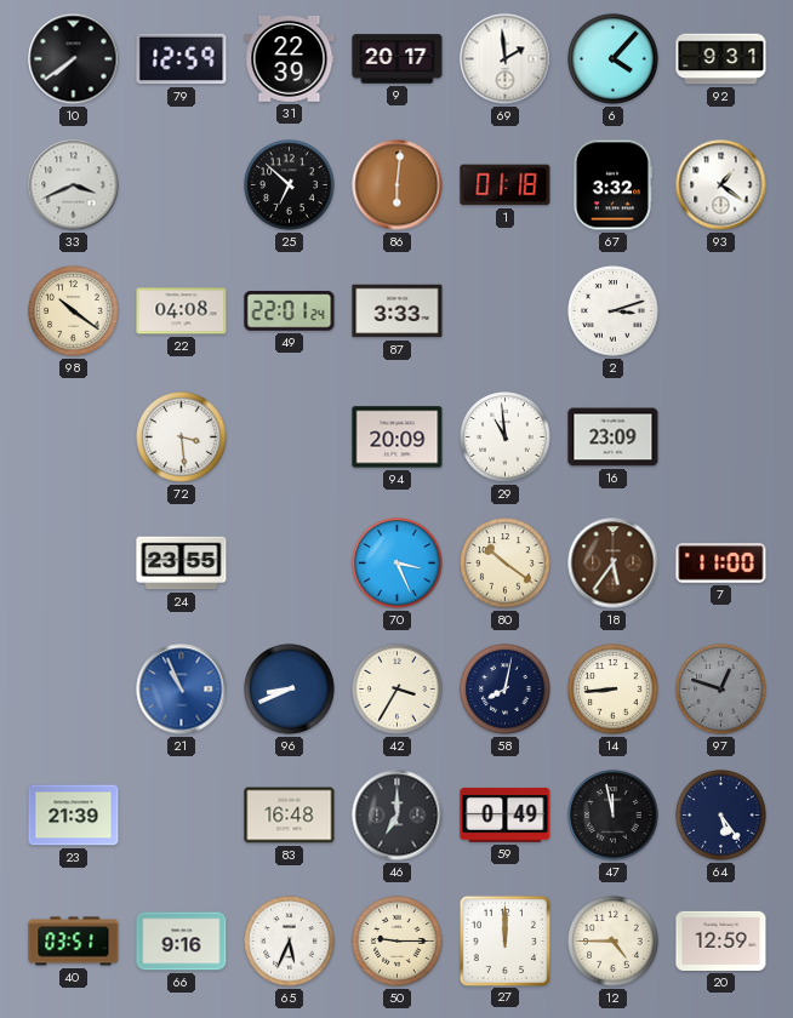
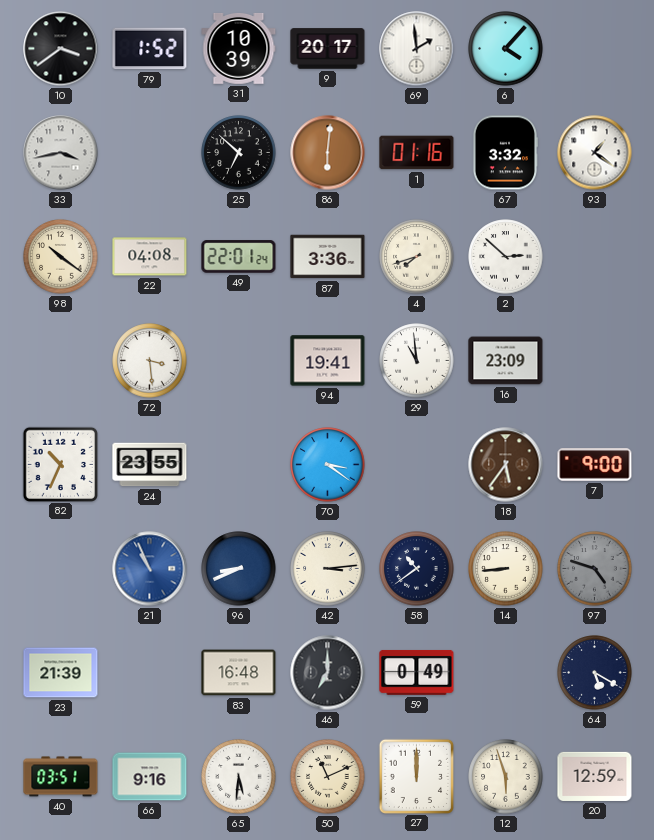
10: 7:39 -> 3:39 (61, 49)
79: 12:59 -> 1:52 (150, 49)
31: 22:39 -> 10:39 (239, 48)
92: 9:31 -> none (721, 59)
33: 3:41 -> 3:43 (61, 153)
1: 01:18 -> 01:16 (417, 153)
87: 3:33 -> 3:36 (328, 257)
4: none -> 7:42 (417, 257)
2: 3:12 -> 2:52 (506, 257)
94: 20:09 -> 19:41 (328, 361)
82: none -> 10:34 (60, 464)
70: 3:26 -> 3:21 (328, 465)
80: 10:21 -> none (506, 564)
7: 11:00 -> 9:00 (595, 465)
42: 3:35 -> 3:14 (328, 569)
58: 8:02 -> 10:39 (417, 569)
97: 12:48 -> 4:48 (595, 569)
47: 11:58 -> none (614, 816)
64: 5:24 -> 5:20 (595, 673)
65: 5:34 -> 5:31 (239, 777)
50: 9:15 -> 11:11 (328, 777)
12: 4:45 -> 5:57 (506, 777)
